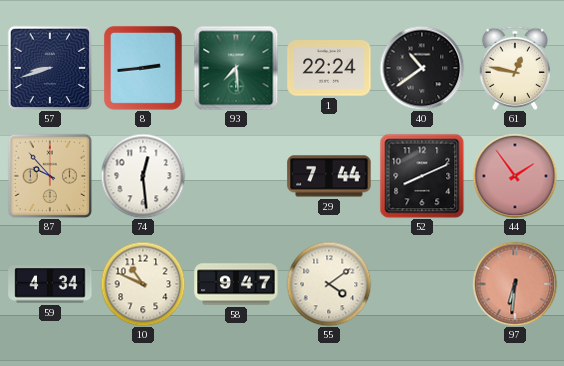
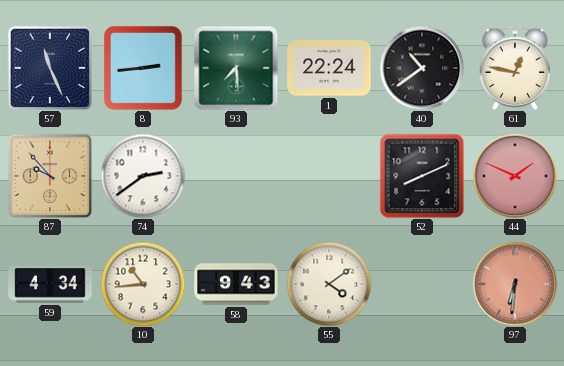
57: 8:42 -> 11:26 (49, 67)
74: 12:29 -> 2:39 (143, 176)
29: 7:44 -> none (329, 176)
44: 1:54 -> 1:49 (515, 176)
10: 10:49 -> 10:44 (143, 284)
58: 9:47 -> 9:43 (236, 284)
